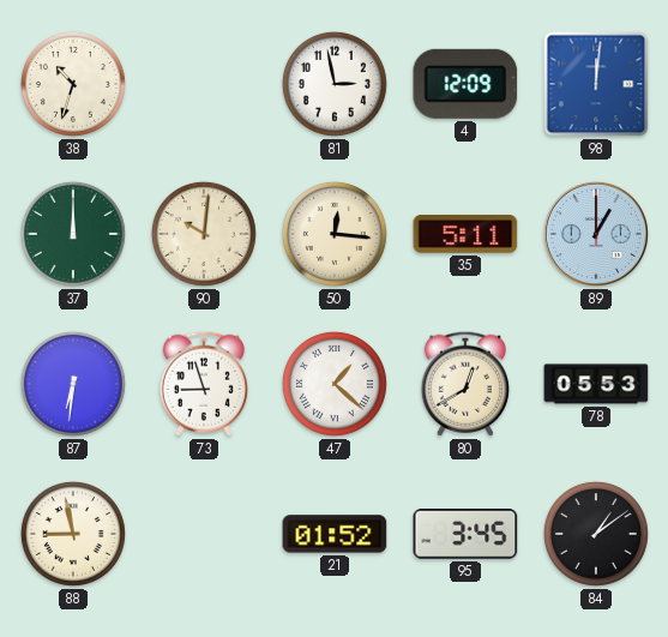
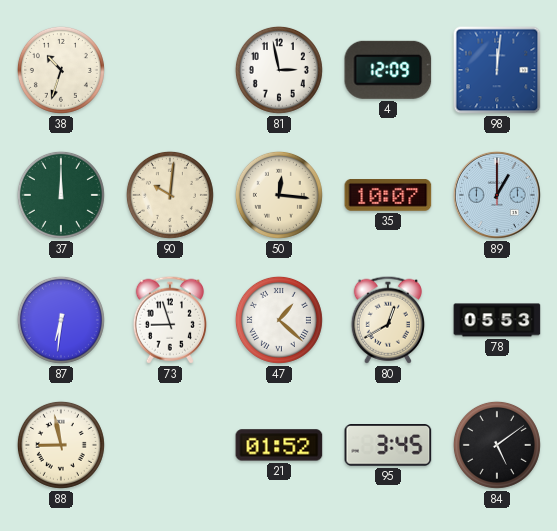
35: 5:11 -> 10:07 (388, 196)
84: 1:09 -> 5:09 (497, 445)
